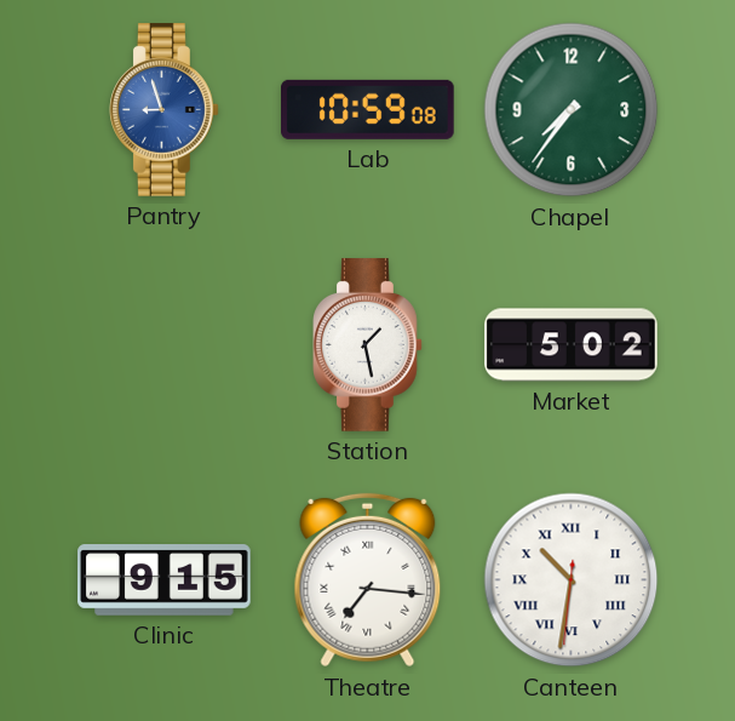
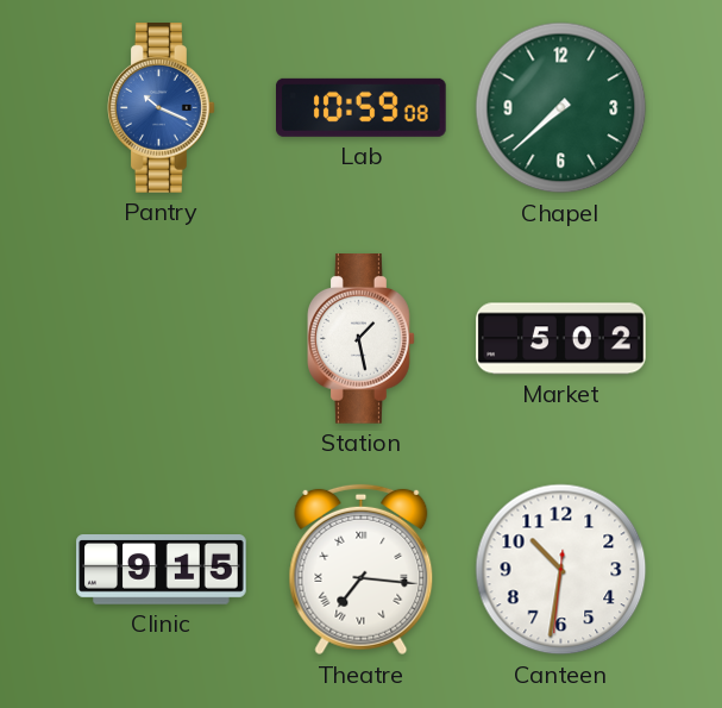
Pantry: 8:57 -> 10:19 (162, 108)
Chapel: 7:36 -> 7:38 (561, 108)
Canteen numerals: Roman -> Arabic (561, 570)
